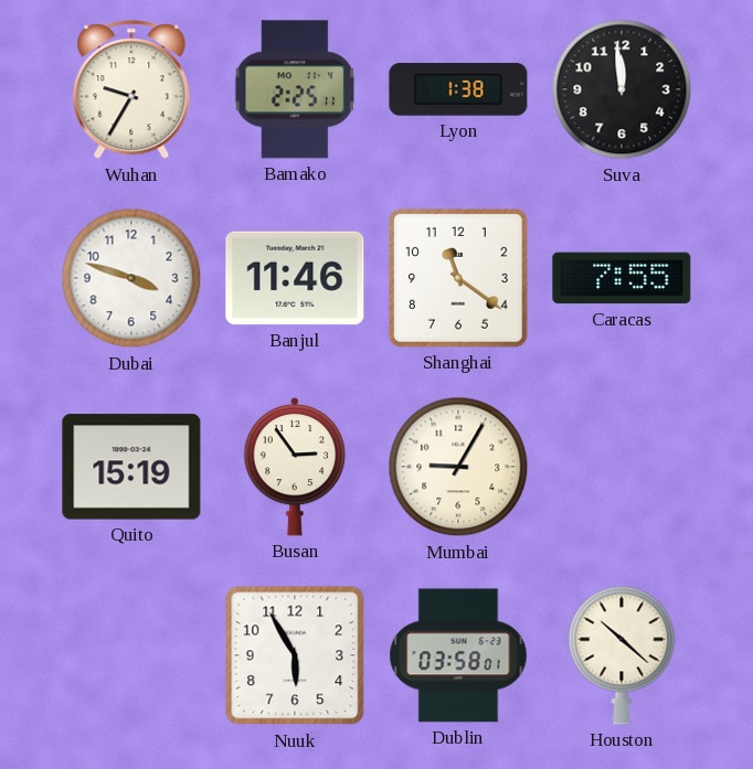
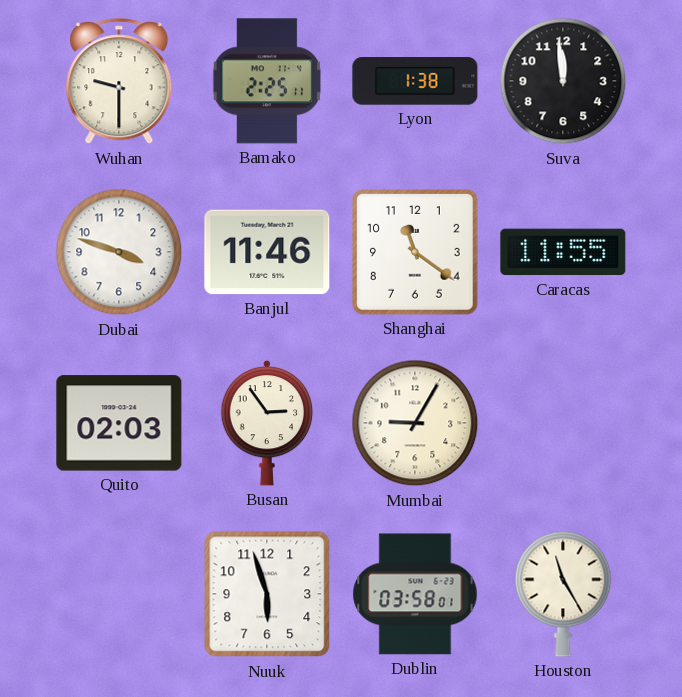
Wuhan: 9:35 -> 9:30 (119, 82)
Caracas: 7:55 -> 11:55 (563, 252)
Quito: 15:19 -> 02:03 (119, 423)
Nuuk: 5:55 -> 5:57 (267, 594)
Houston: 10:22 -> 11:25 (563, 594)
